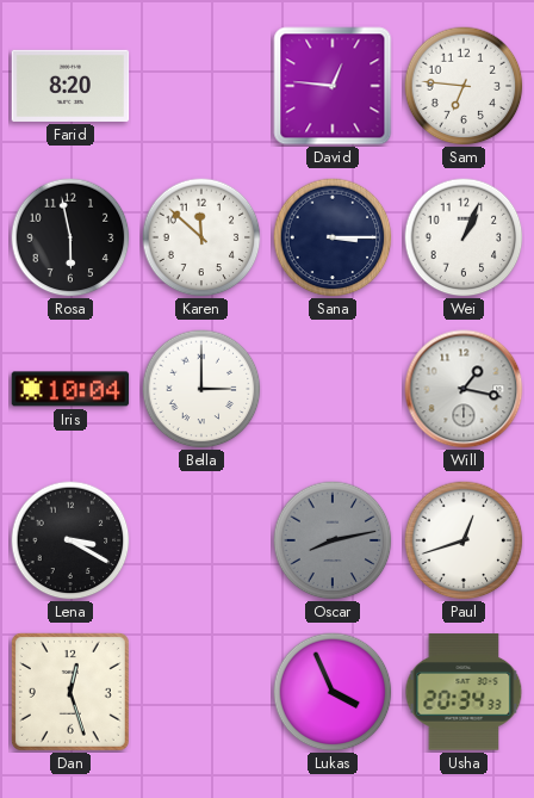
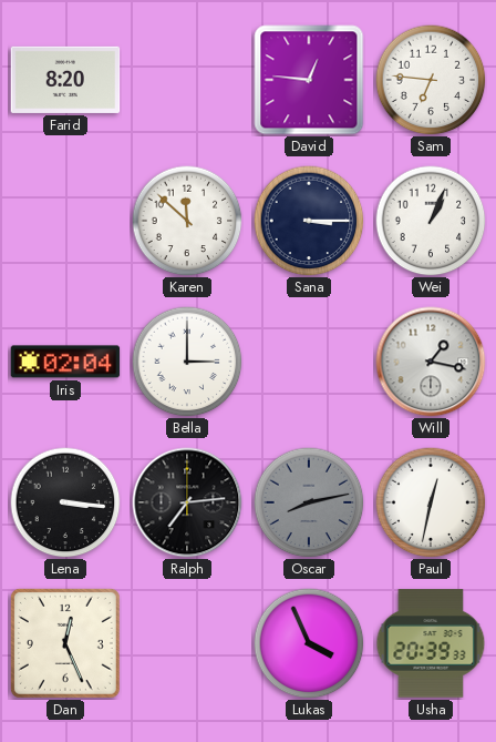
Rosa: 5:58 -> none (70, 237)
Iris: 10:04 -> 02:04 (65, 362)
Lena: 3:20 -> 3:16 (65, 502)
Ralph: none -> 7:14 (187, 502)
Paul: 12:42 -> 12:32 (431, 502)
Dan: 12:27 -> 12:26 (65, 643)
Usha: 20:34 -> 20:39 (431, 643)
